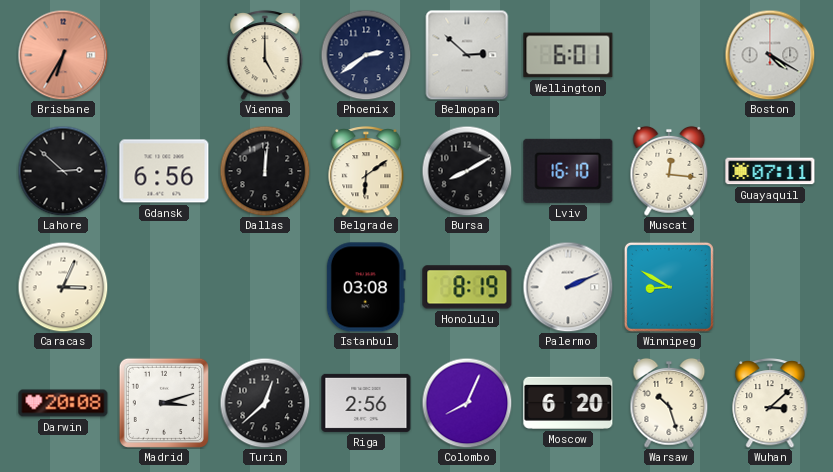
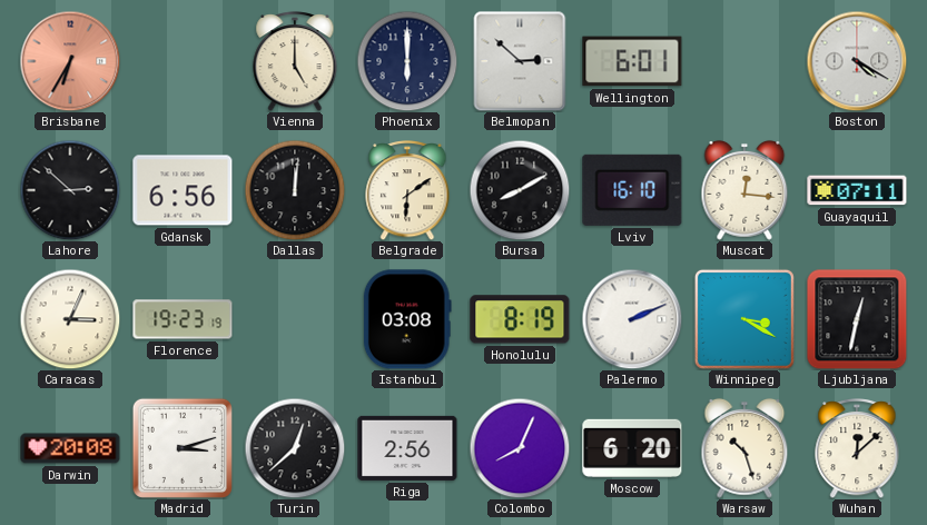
Phoenix: 2:39 -> 6:00 (407, 61)
Florence: none -> 19:23 (183, 319)
Winnipeg: 8:50 -> 3:20 (744, 319)
Ljubljana: none -> 12:32 (857, 319)
Wuhan: 3:08 -> 12:08 (857, 449)
